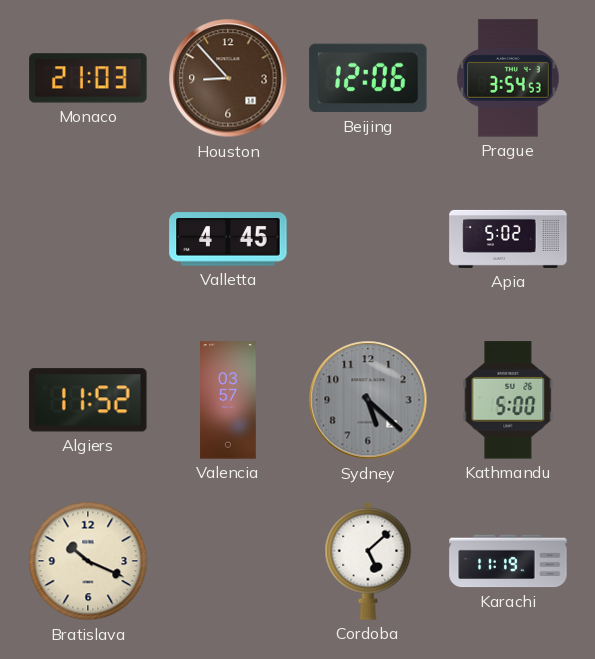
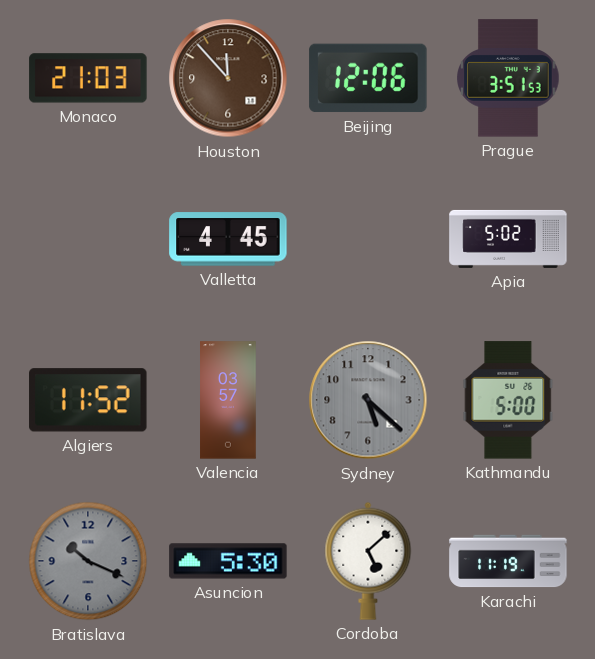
Houston: 8:53 -> 11:53 (228, 78)
Prague: 3:54 -> 3:51 (508, 78)
Bratislava dial: cream -> grey (88, 561)
Asuncion: none -> 5:30 (228, 561)
